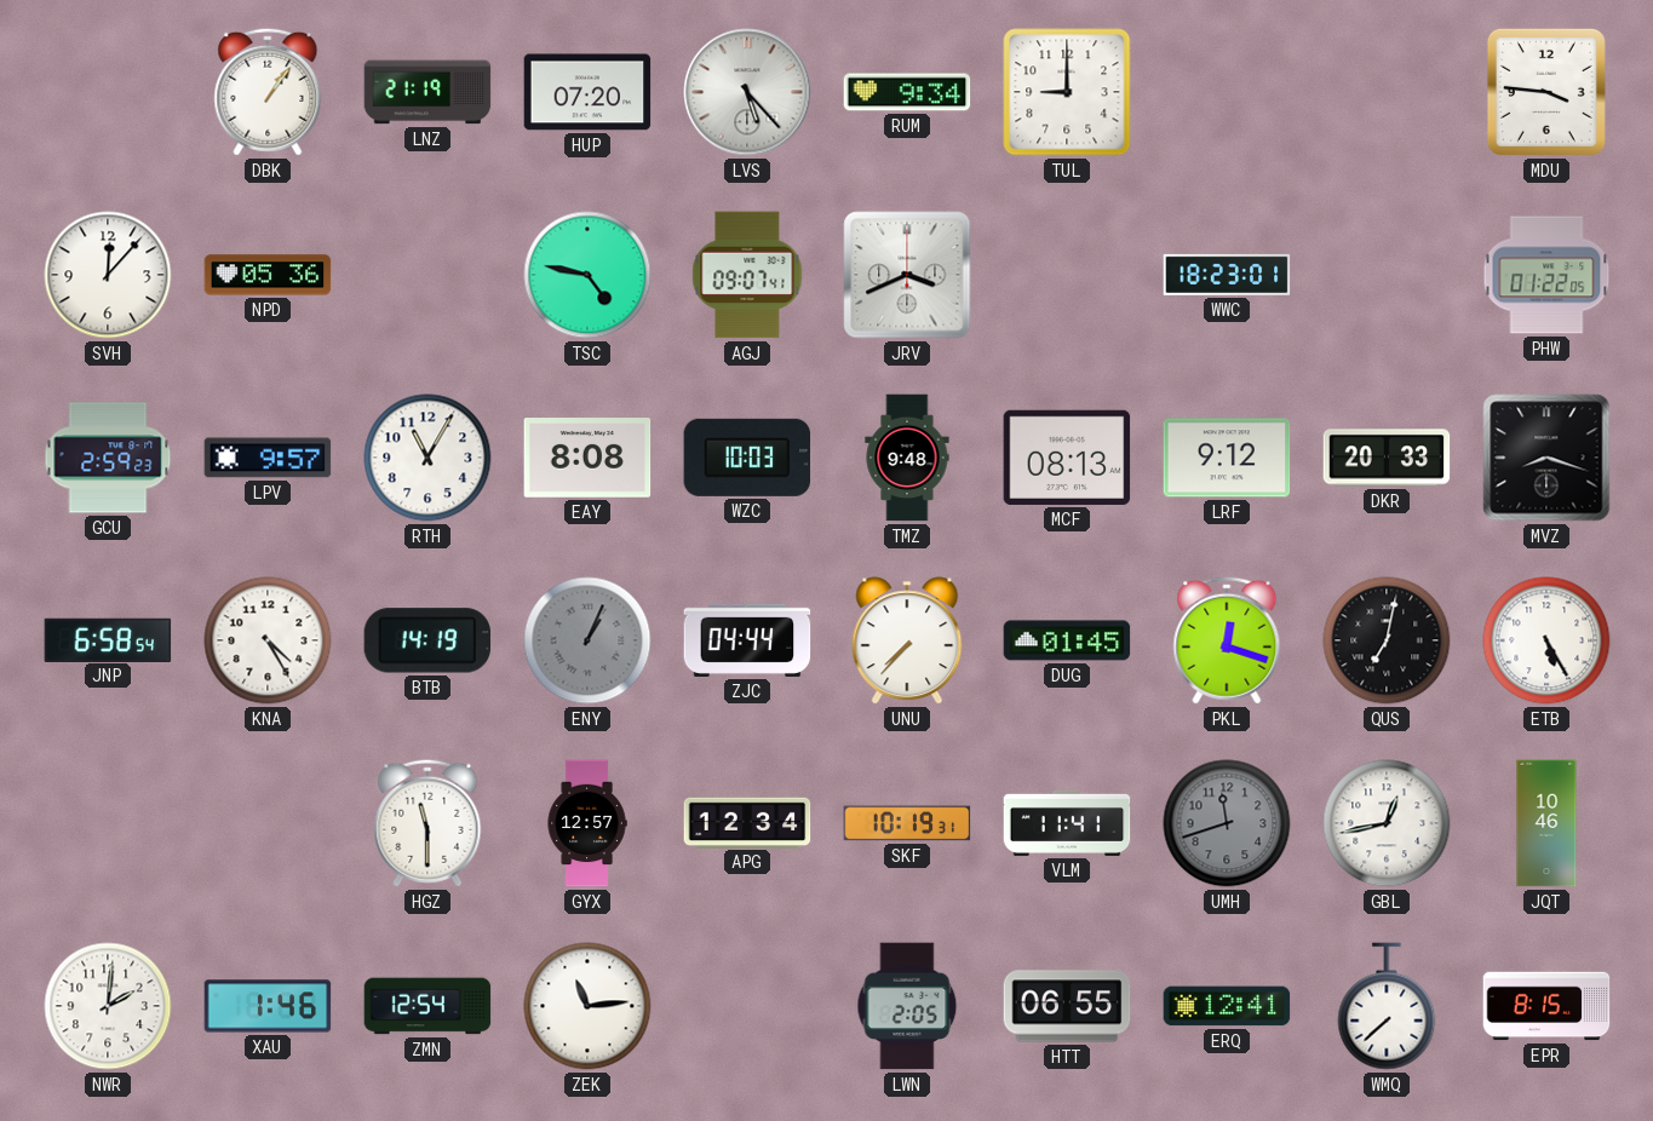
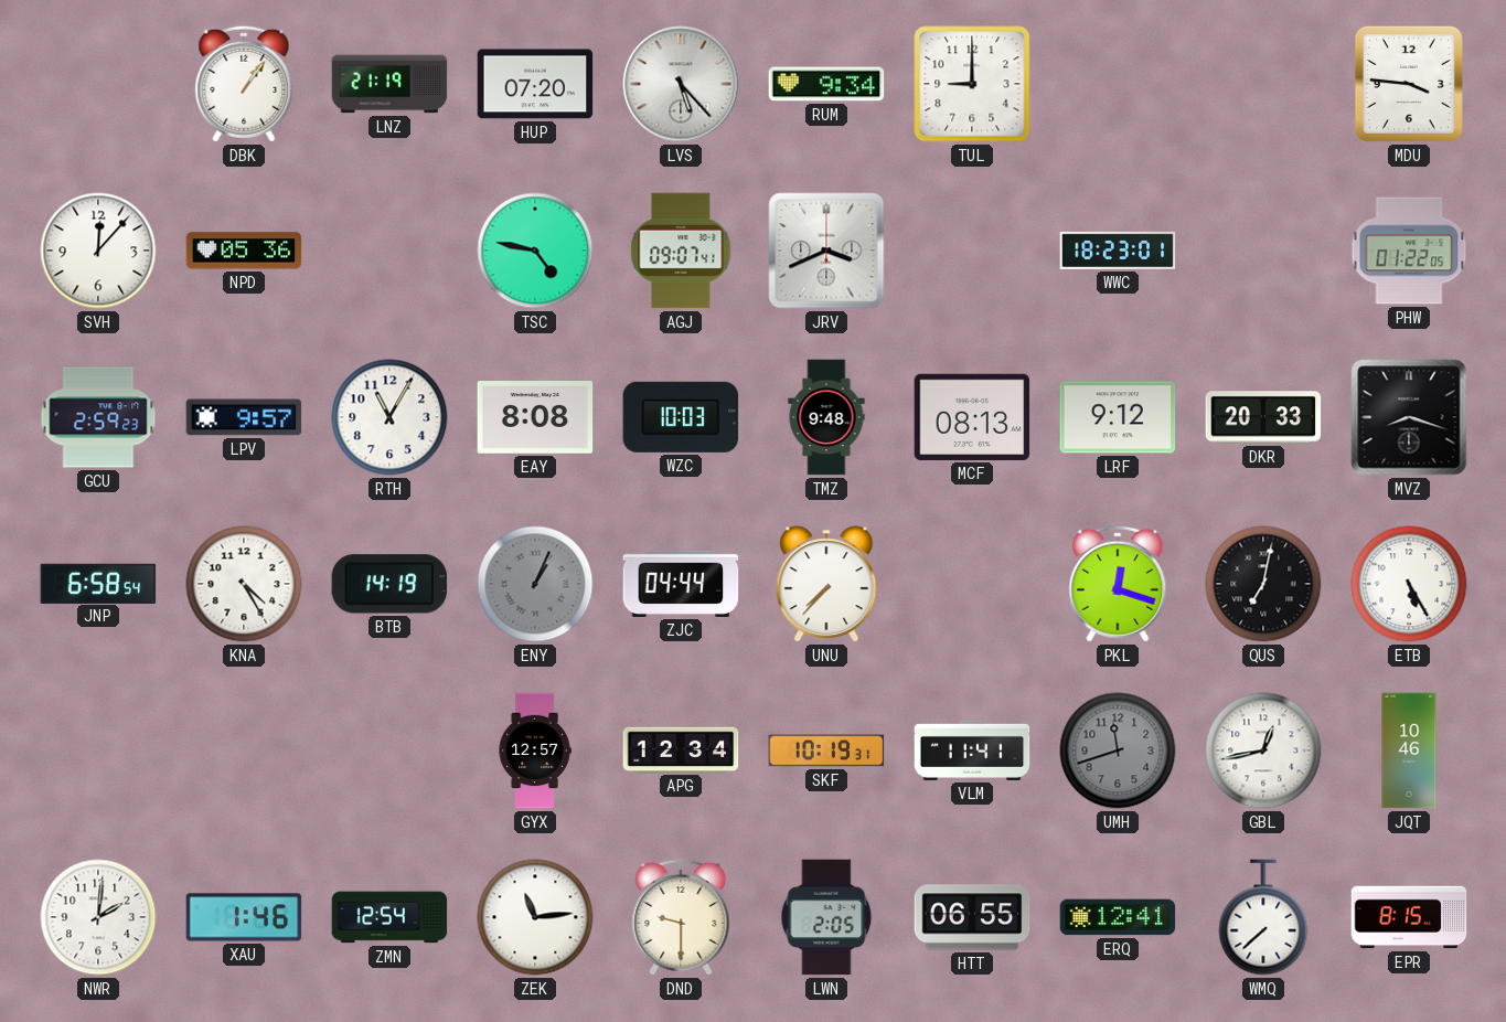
DUG: 01:45 -> none (1067, 640)
HGZ: 11:30 -> none (427, 823)
DND: none -> 9:30 (681, 917)
